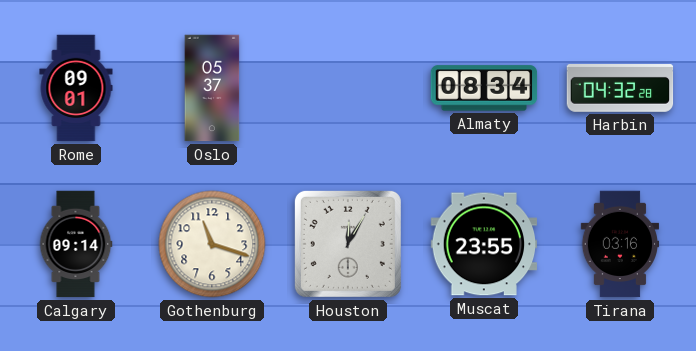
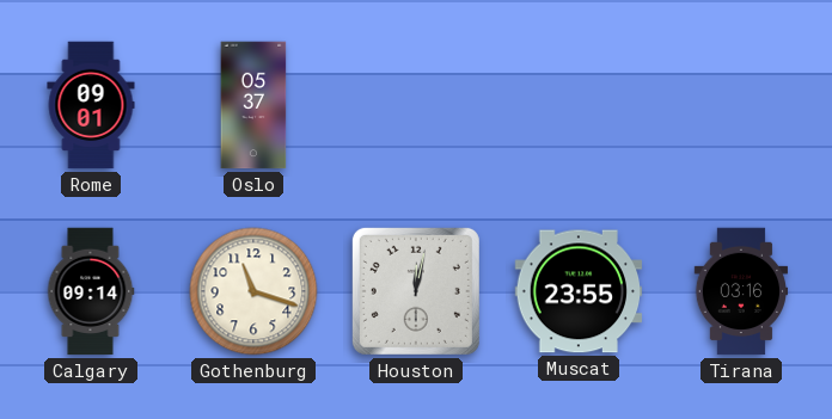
Almaty: 08:34 -> none (484, 88)
Harbin: 04:32 -> none (620, 89)
Houston: 12:05 -> 12:02 (416, 291)
